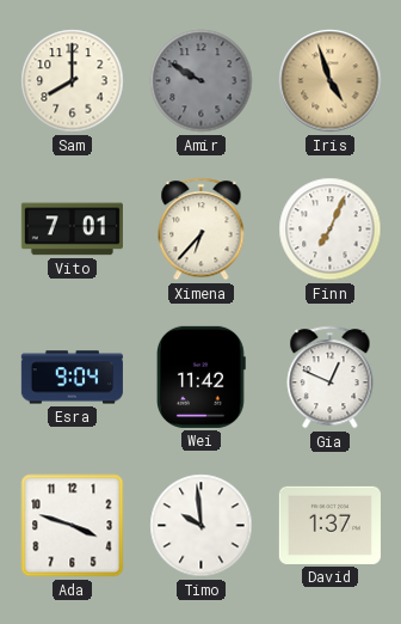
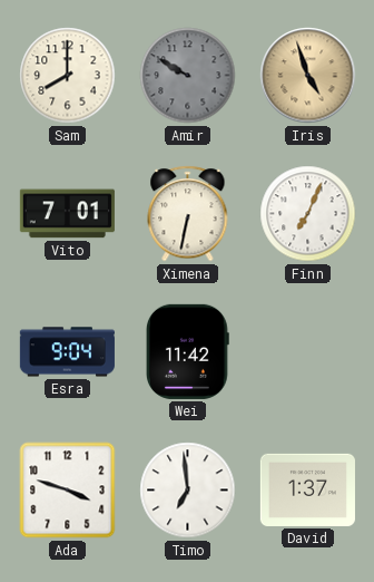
Ximena: 6:37 -> 6:32 (188, 214)
Gia: 12:49 -> none (331, 378)
Timo: 9:59 -> 6:59 (188, 491)
